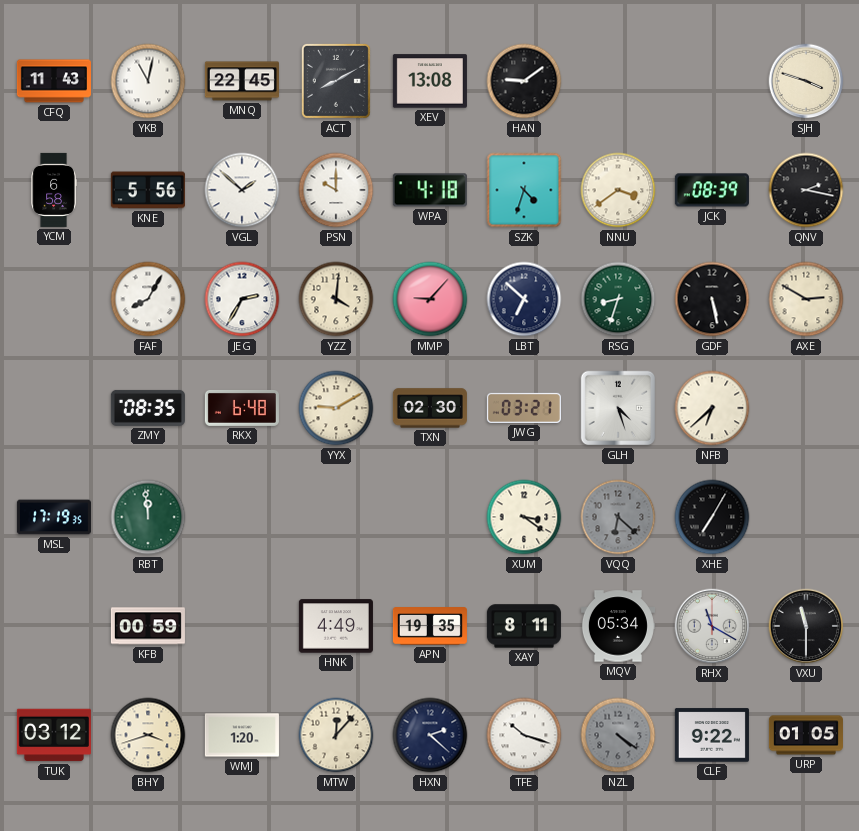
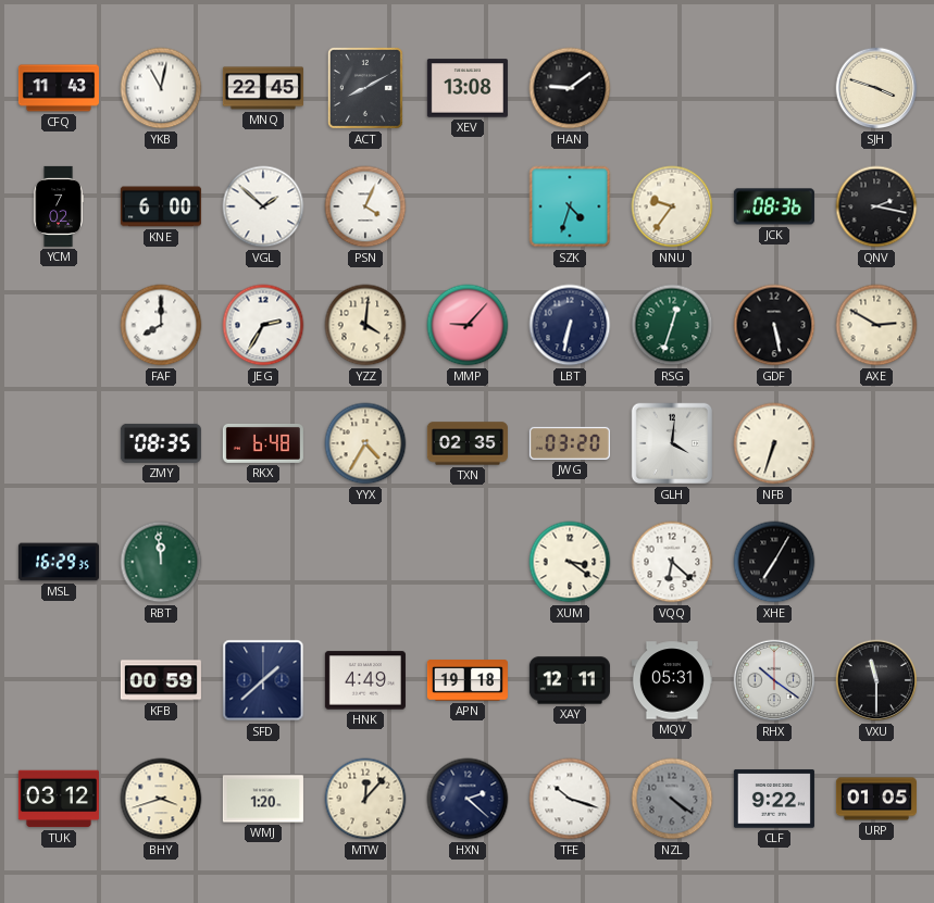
YCM: 6:58 -> 7:02 (59, 206)
KNE: 5:56 -> 6:00 (161, 206)
PSN: 10:00 -> 4:04 (365, 206)
WPA: 4:18 -> none (430, 190)
NNU: 3:39 -> 9:36 (672, 206)
JCK: 08:39 -> 08:36 (774, 206)
FAF: 8:05 -> 8:00 (161, 325)
LBT: 6:52 -> 6:32 (570, 325)
RSG: 8:33 -> 12:33 (672, 325)
YYX: 9:10 -> 4:35 (365, 443)
TXN: 02:30 -> 02:35 (468, 443)
JWG: 03:21 -> 03:20 (570, 443)
GLH: 4:27 -> 4:01 (672, 443)
NFB: 6:38 -> 6:33 (774, 443)
MSL: 17:19 -> 16:29 (59, 562)
VQQ dial: grey -> white (672, 562)
SFD: none -> 1:38 (263, 680)
APN: 19:35 -> 19:18 (468, 680)
XAY: 8:11 -> 12:11 (570, 680)
MQV: 05:34 -> 05:31 (672, 680)
RHX: 11:20 -> 10:21 (774, 680)
